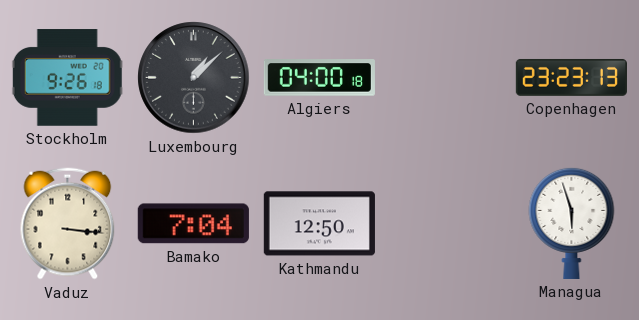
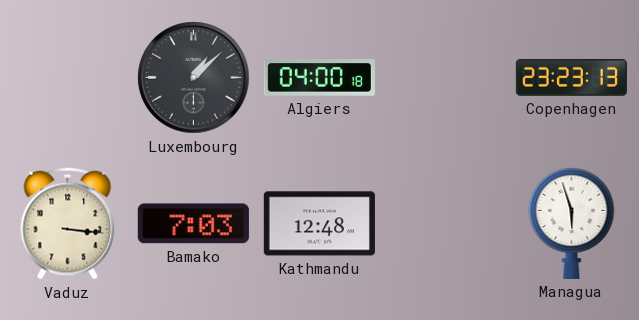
Stockholm: 9:26 -> none (67, 78)
Bamako: 7:04 -> 7:03 (193, 224)
Kathmandu: 12:50 -> 12:48 (319, 224)
